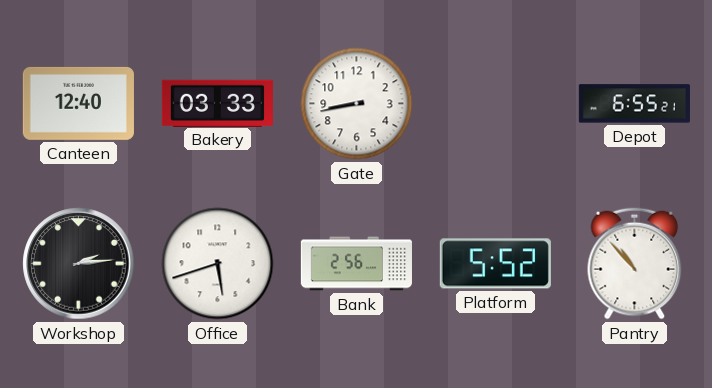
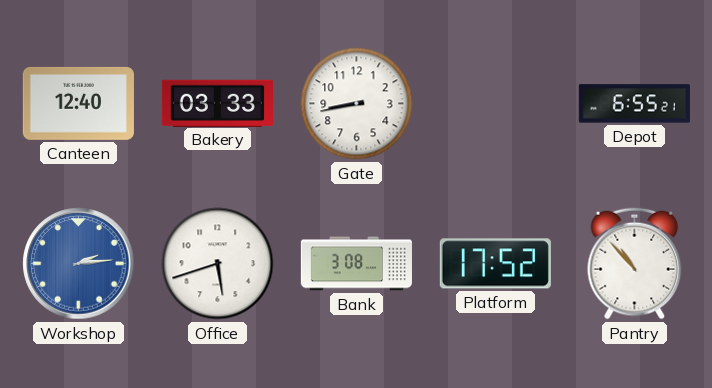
Workshop dial: black -> blue (79, 264)
Bank: 2:56 -> 3:08 (356, 264)
Platform: 5:52 -> 17:52 (495, 264)
